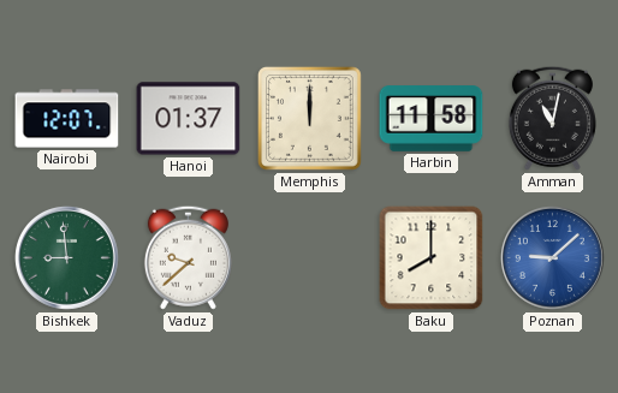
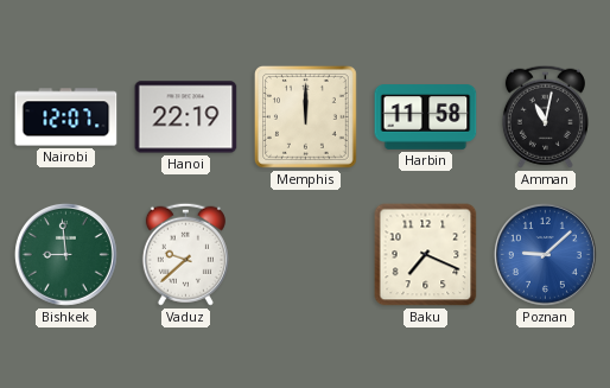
Hanoi: 01:37 -> 22:19 (186, 117)
Baku: 8:00 -> 7:19 (426, 255)
